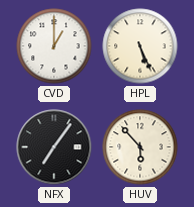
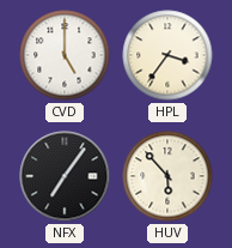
CVD: 1:00 -> 5:00 (65, 55)
HPL: 5:26 -> 3:36 (167, 55)
